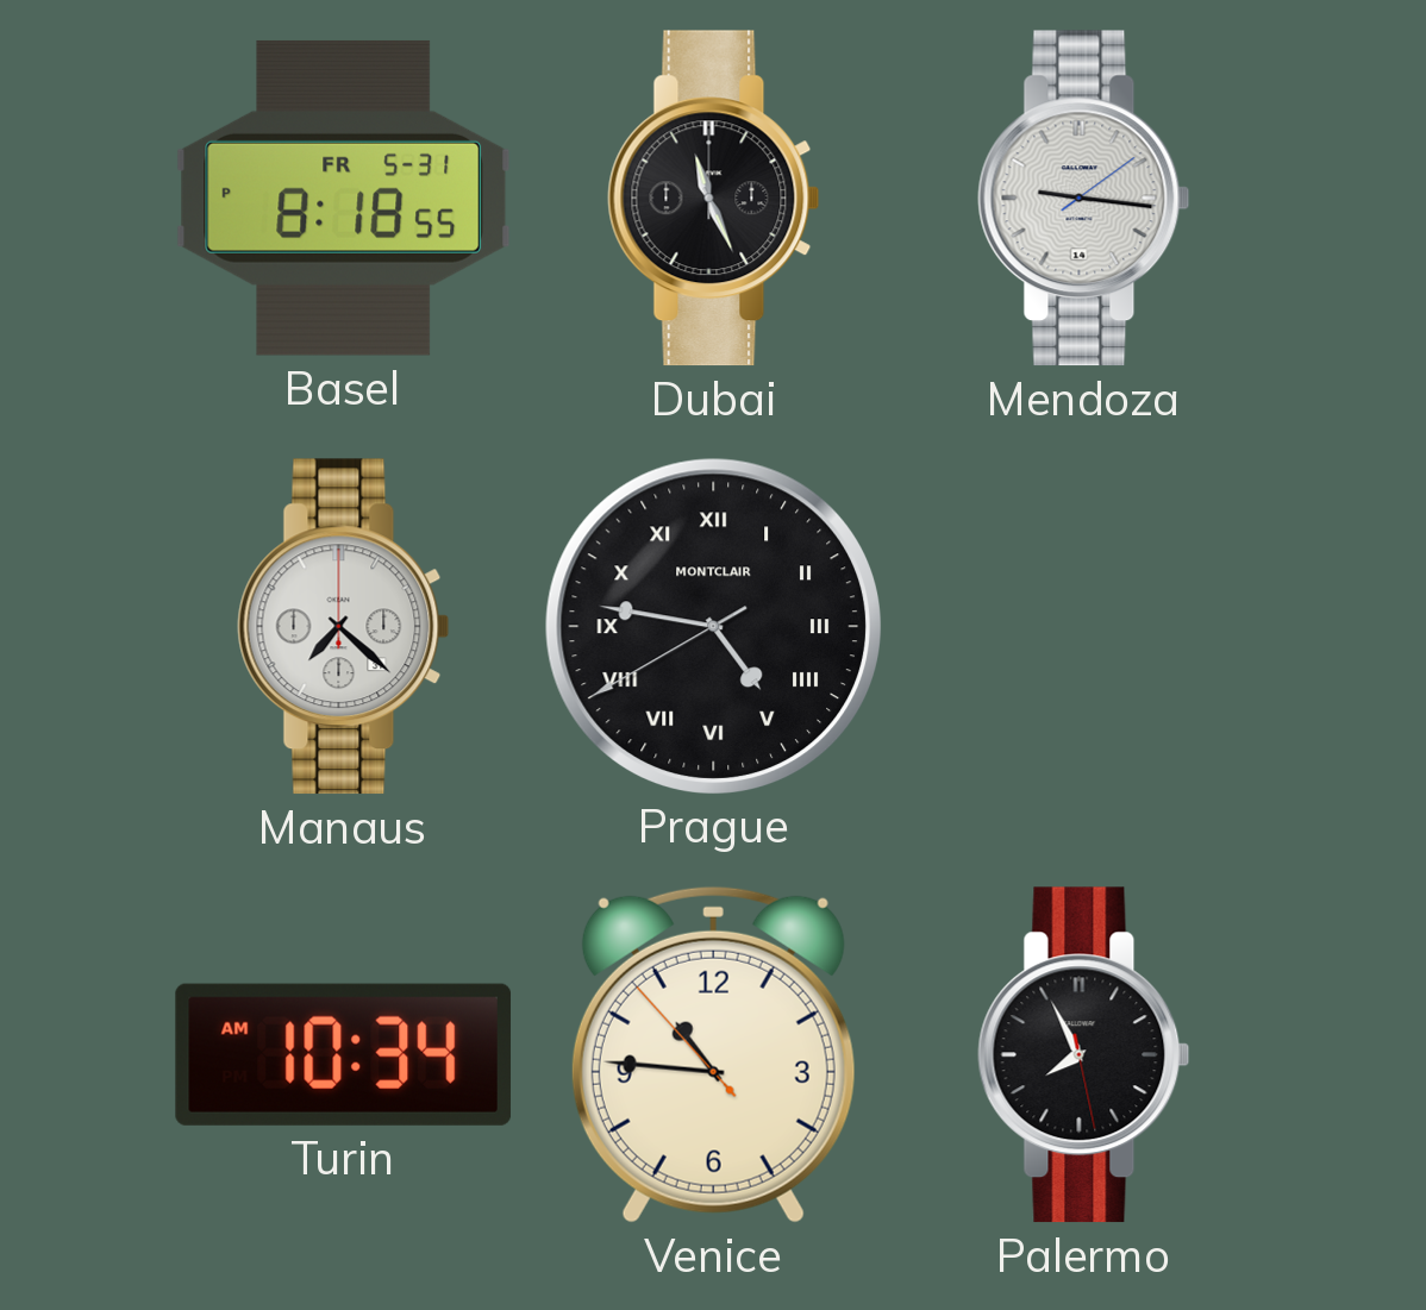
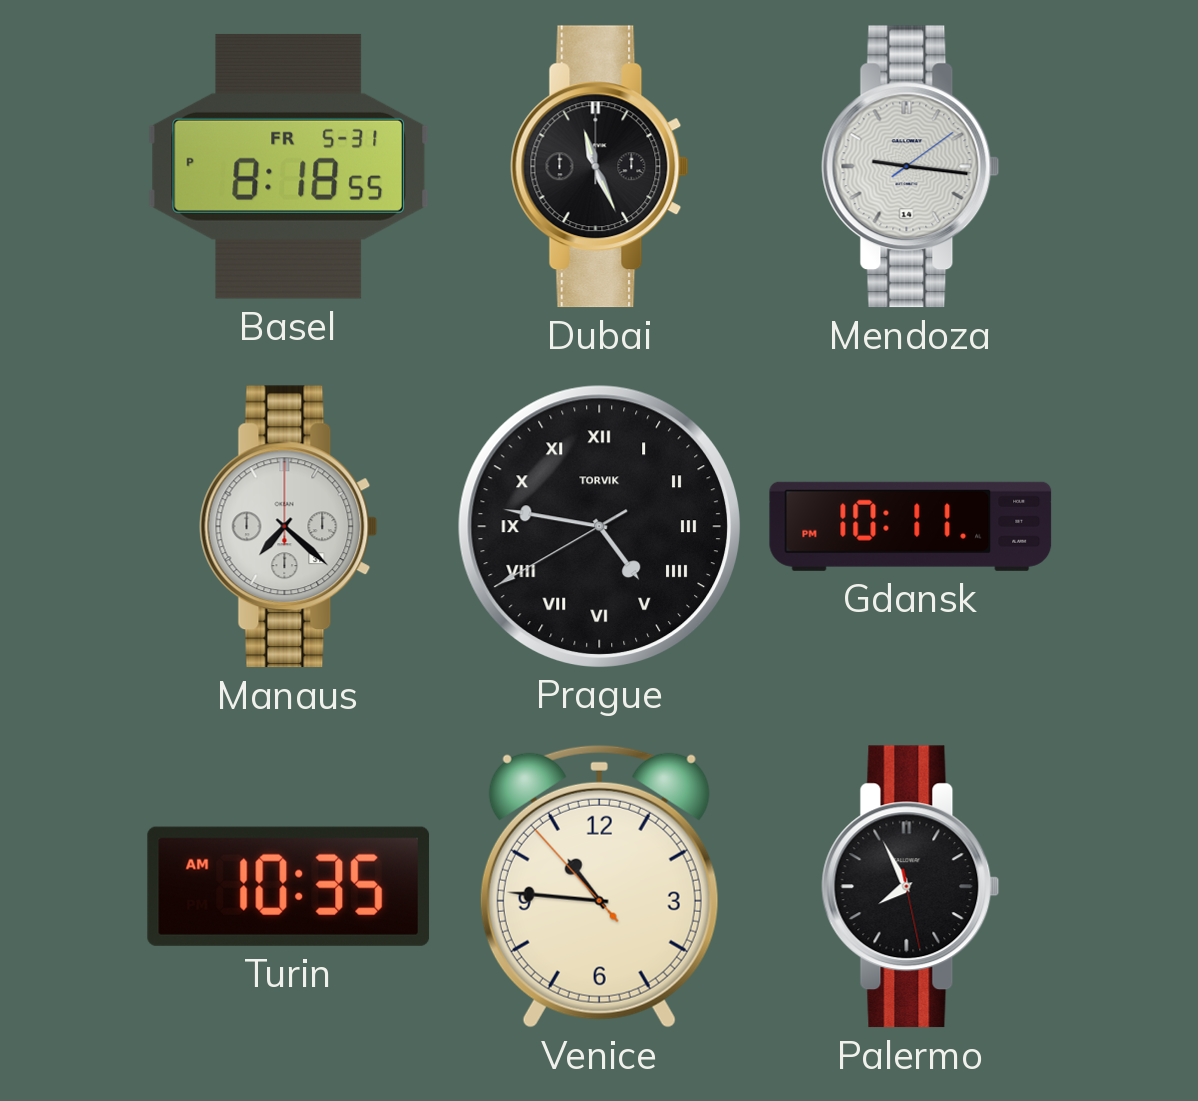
Prague brand: MONTCLAIR -> TORVIK (599, 526)
Gdansk: none -> 10:11 (911, 526)
Turin: 10:34 -> 10:35 (289, 886)
